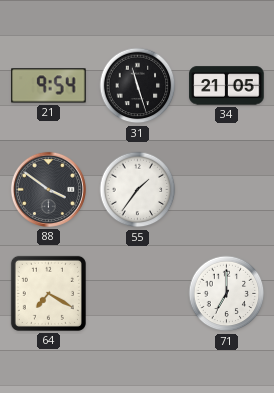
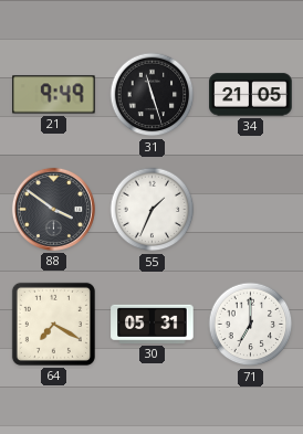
21: 9:54 -> 9:49 (54, 95)
55: 1:36 -> 1:34 (153, 210)
30: none -> 05:31 (153, 324)
